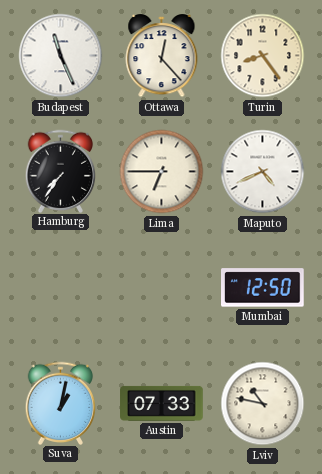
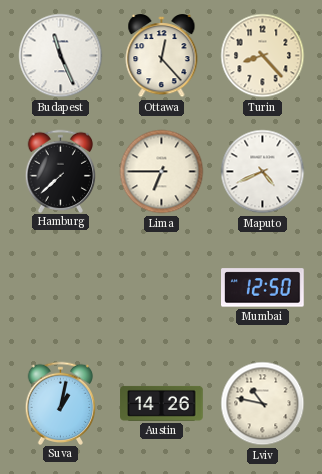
Turin: 8:24 -> 8:23 (263, 56)
Hamburg: 7:36 -> 7:38 (61, 171)
Austin: 07:33 -> 14:26 (162, 403)
